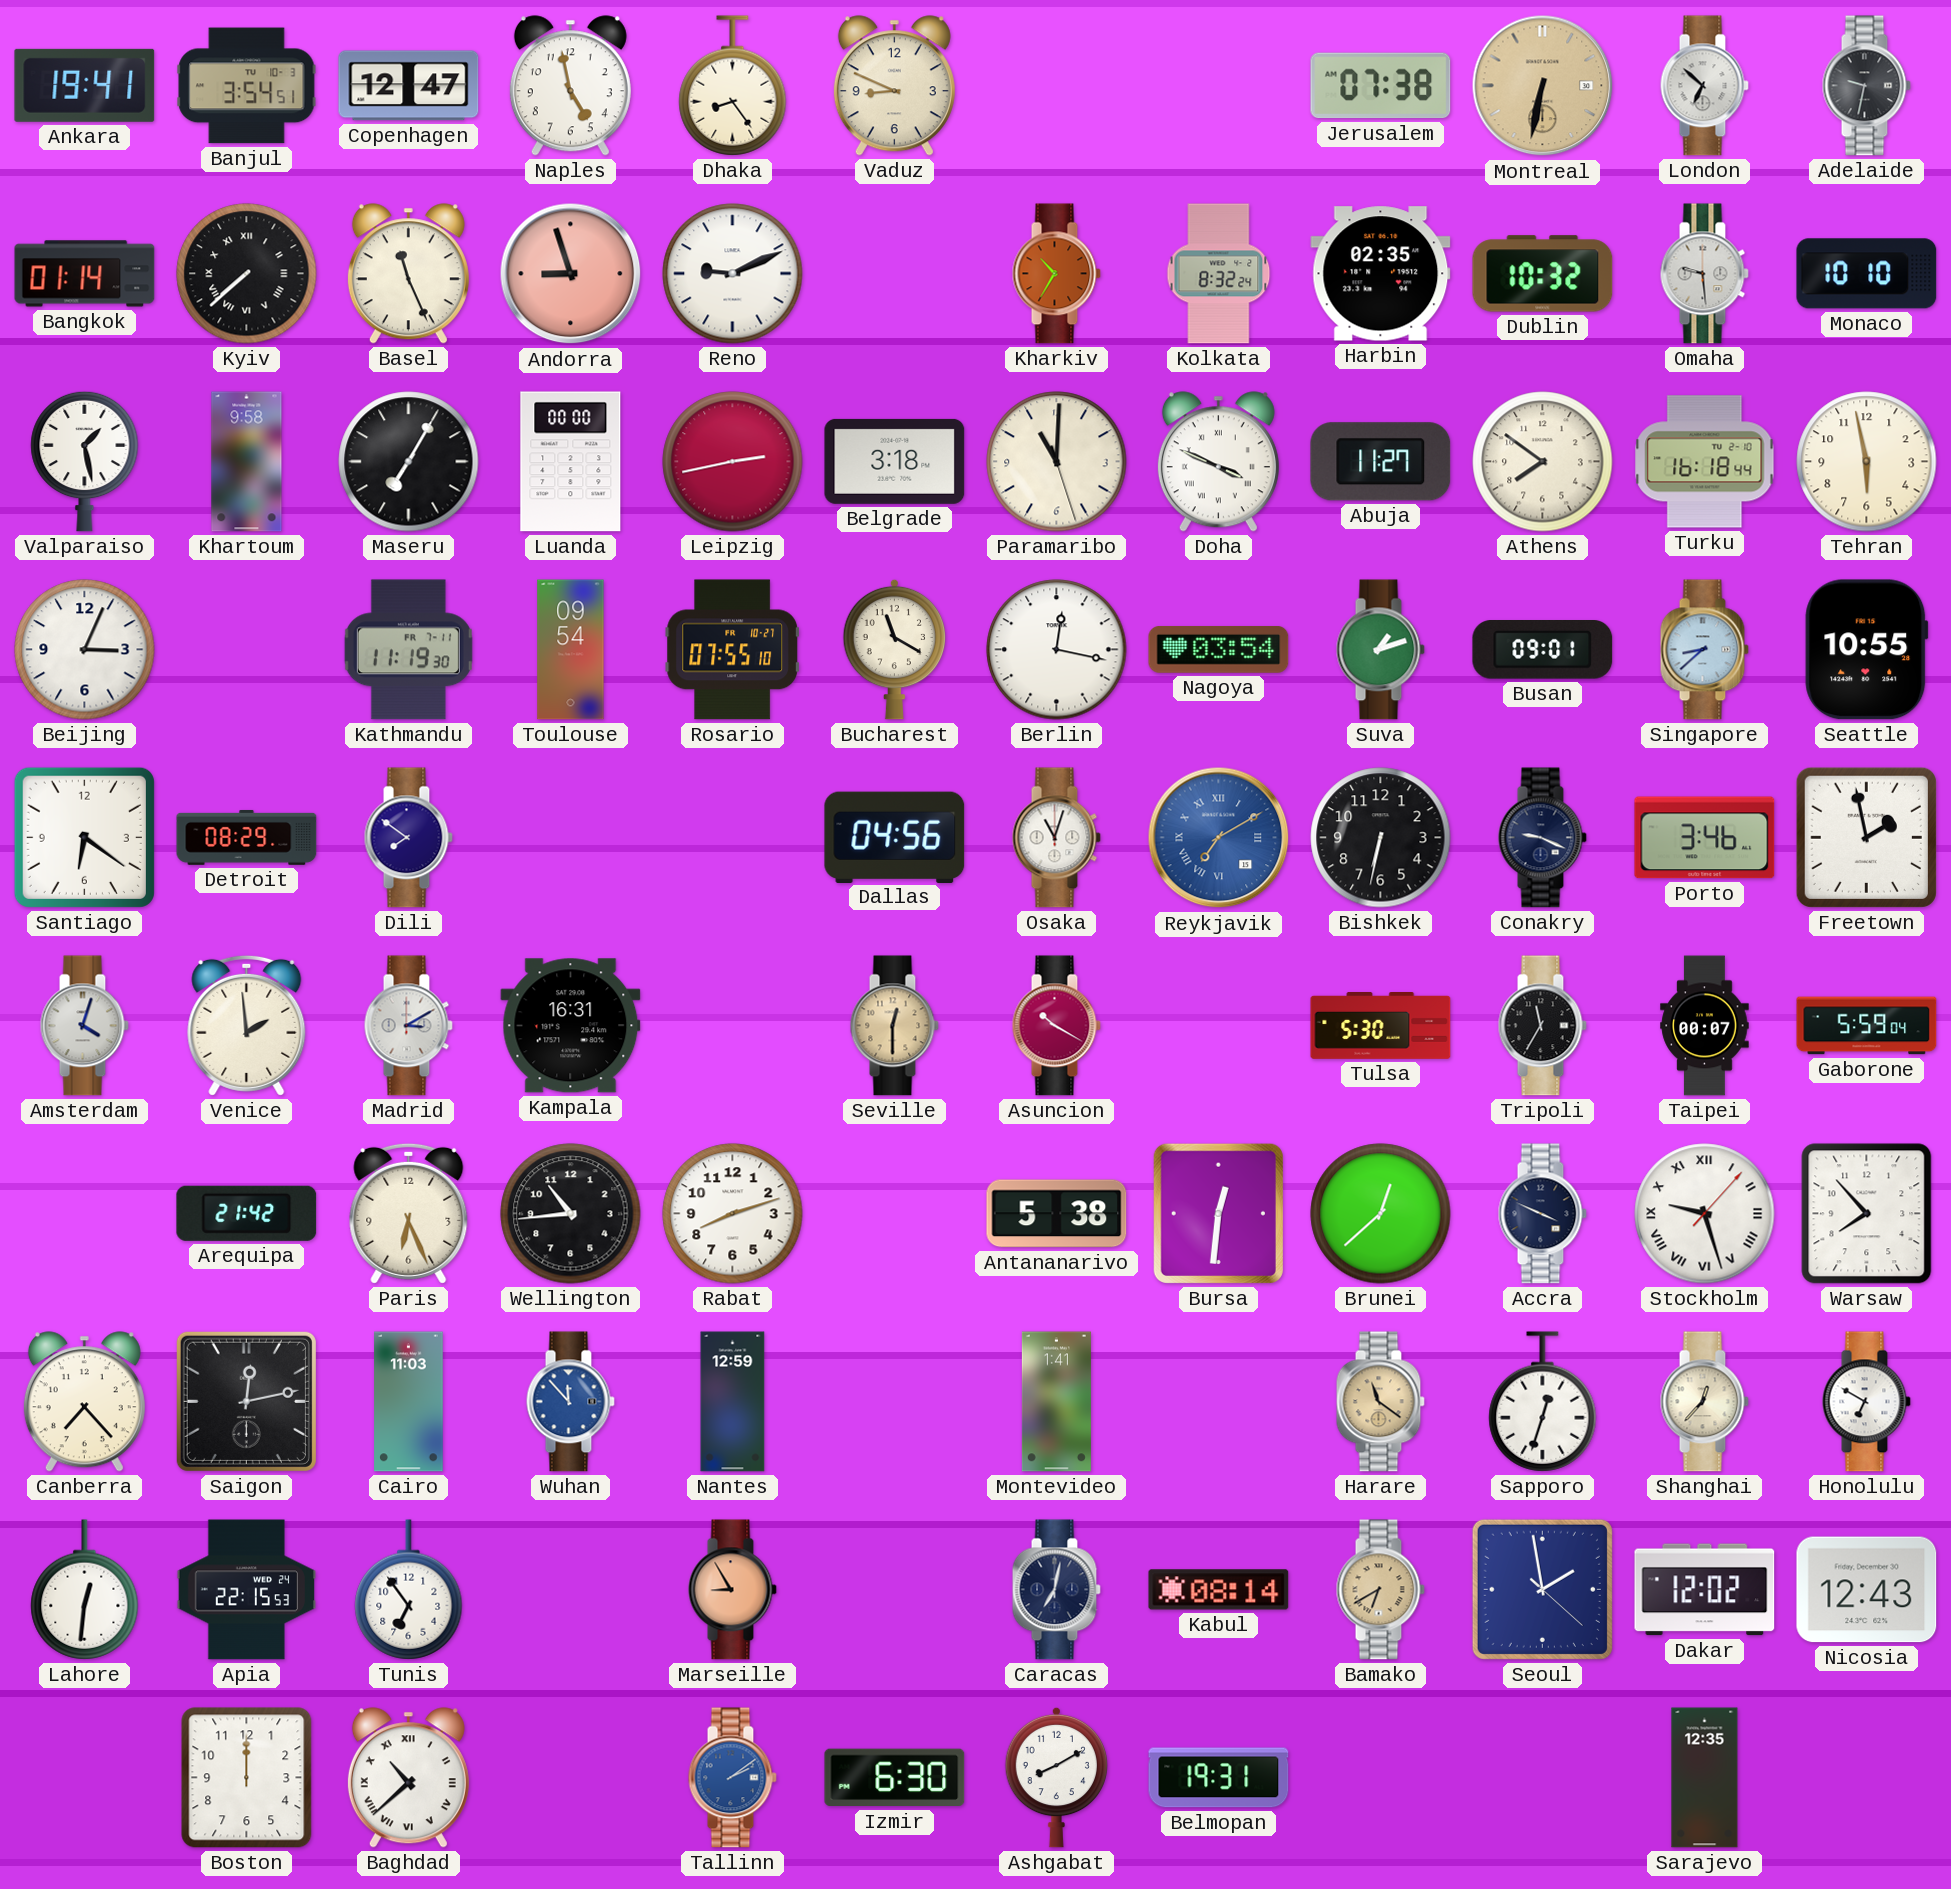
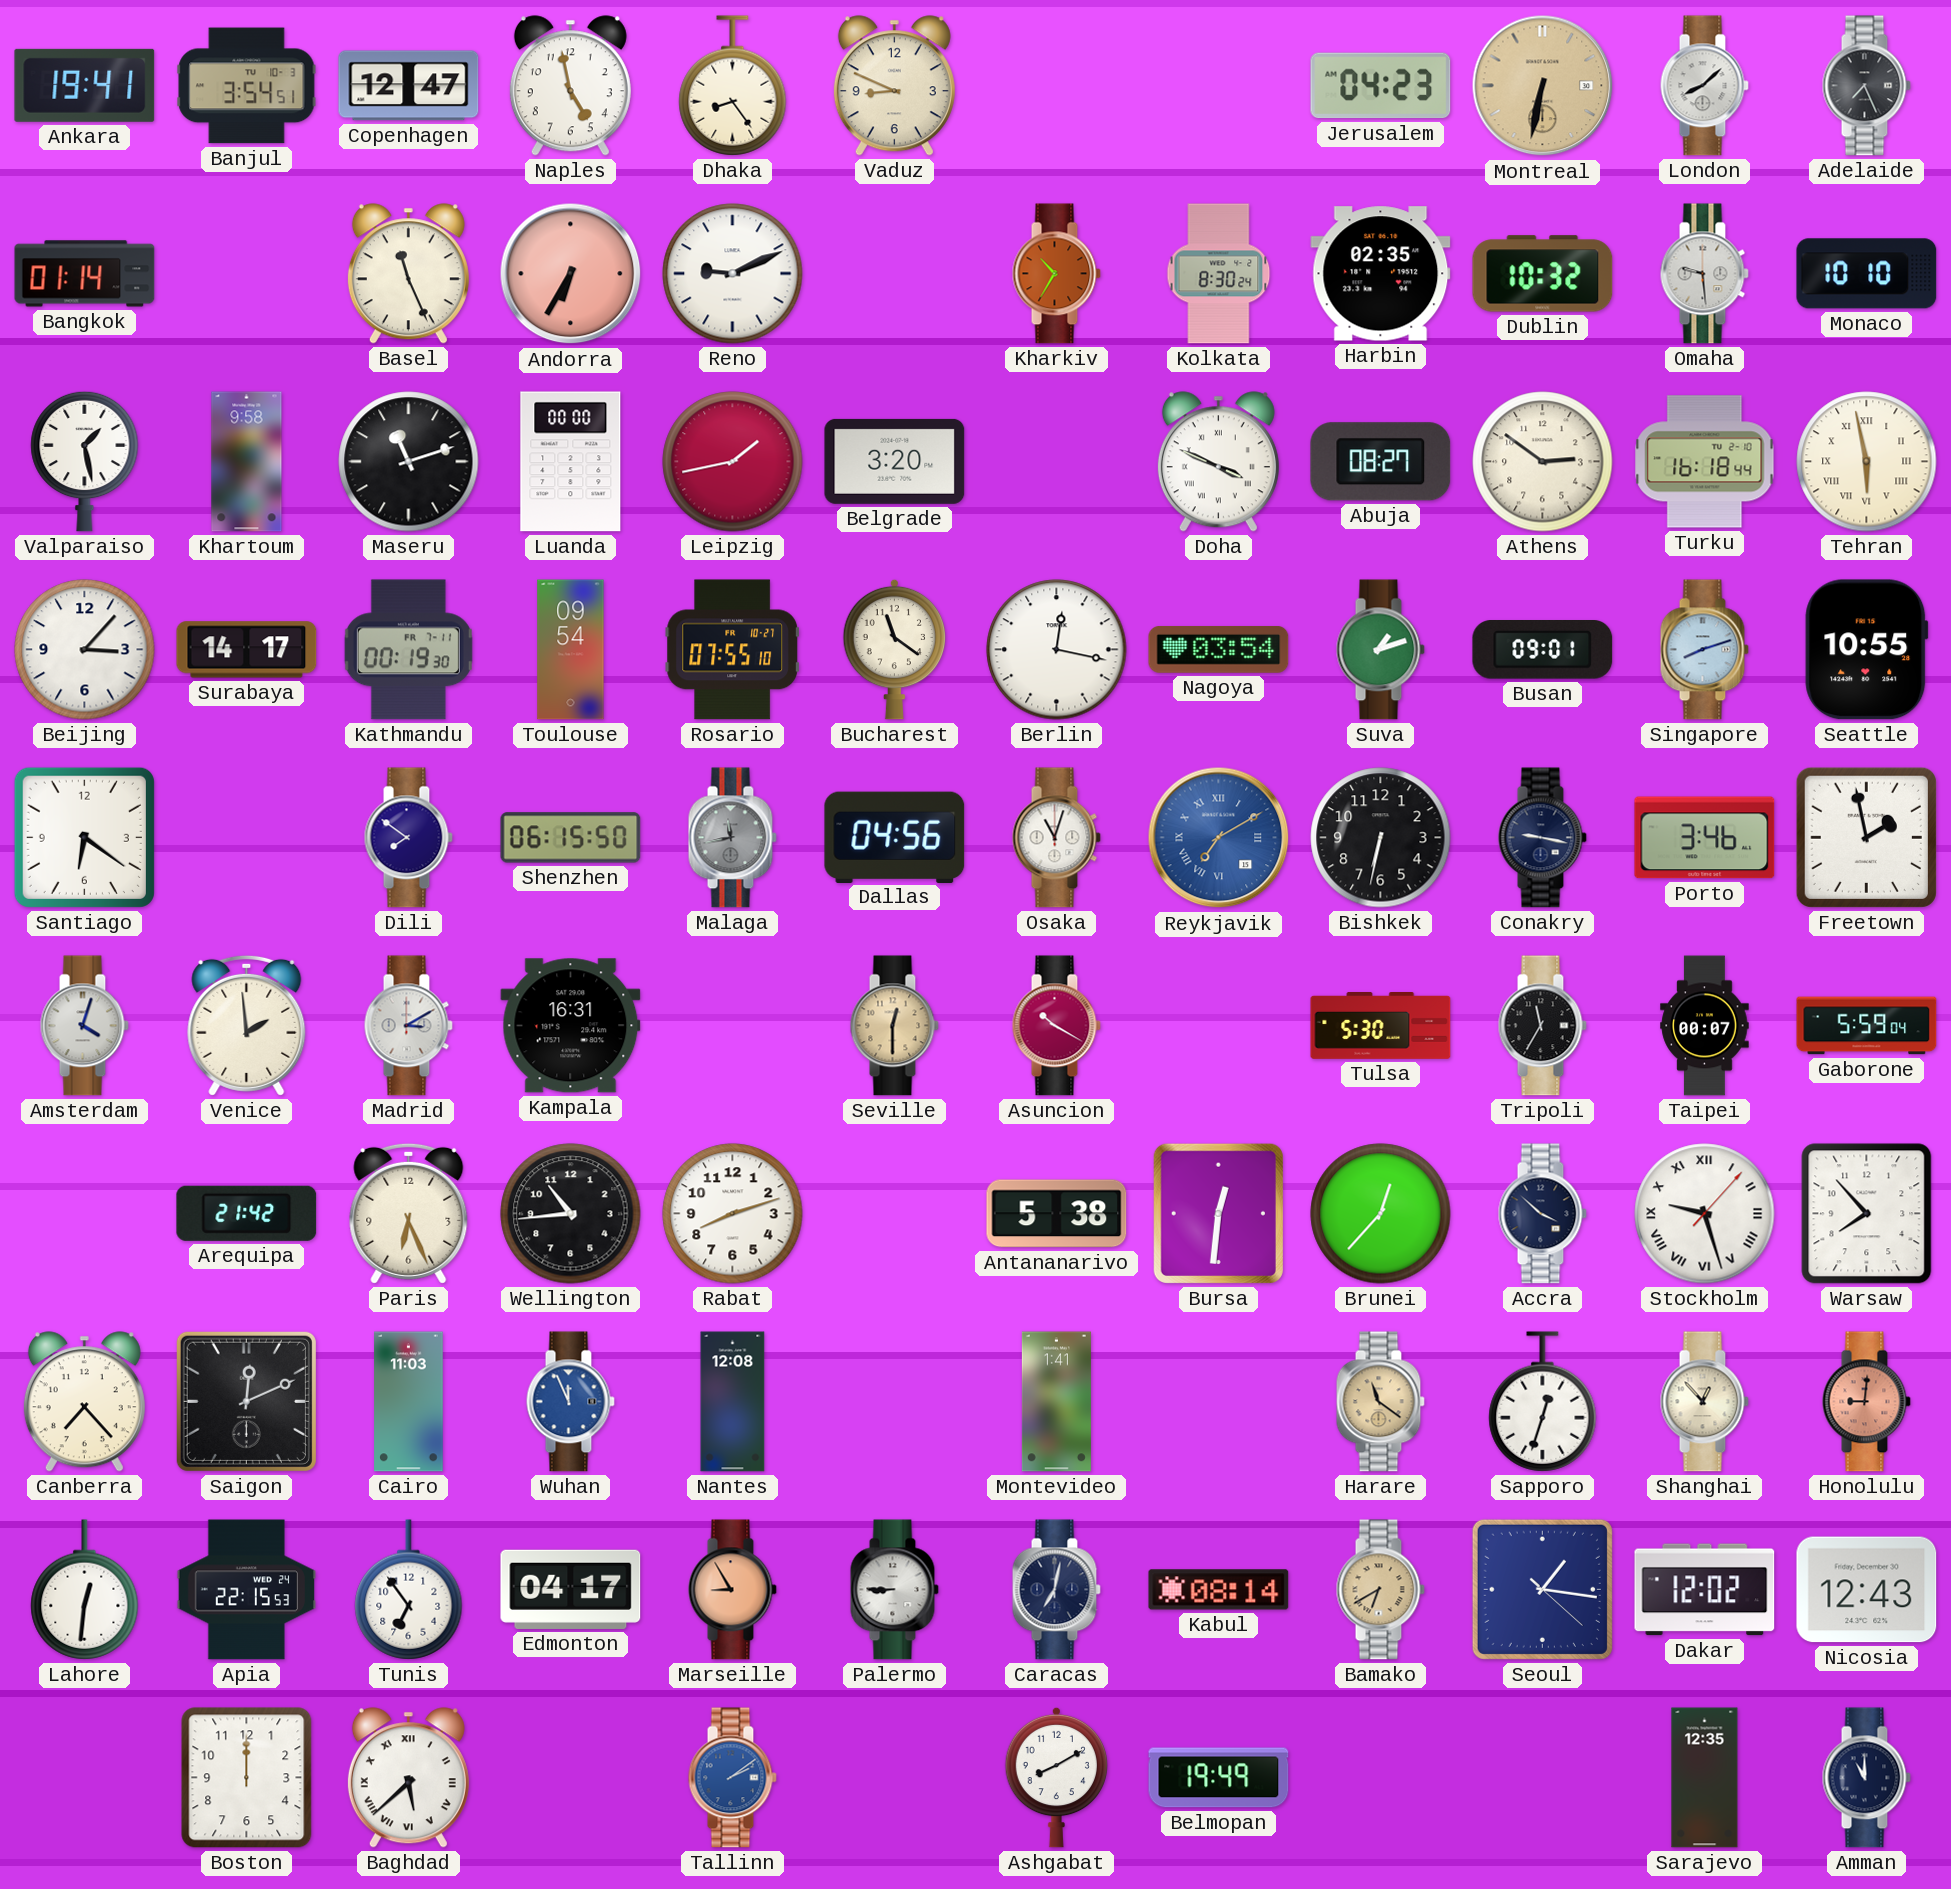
Jerusalem: 07:38 -> 04:23 (1381, 86)
London: 6:52 -> 8:08 (1704, 86)
Adelaide: 9:32 -> 7:26 (1866, 86)
Kyiv: 7:38 -> none (247, 274)
Andorra: 8:57 -> 6:35 (571, 274)
Kolkata: 8:32 -> 8:30 (1219, 274)
Maseru: 7:05 -> 11:12 (409, 462)
Leipzig: 2:43 -> 1:43 (733, 462)
Belgrade: 3:18 -> 3:20 (895, 461)
Paramaribo: 11:00 -> none (1057, 462)
Abuja: 11:27 -> 08:27 (1381, 462)
Athens: 7:51 -> 2:51 (1543, 462)
Tehran numerals: Arabic -> Roman (1867, 462)
Beijing: 3:04 -> 3:07 (85, 650)
Surabaya: none -> 14:17 (247, 650)
Kathmandu: 11:19 -> 00:19 (408, 650)
Bucharest: 11:20 -> 11:21 (894, 649)
Singapore: 8:38 -> 8:12 (1704, 650)
Detroit: 08:29 -> none (247, 837)
Shenzhen: none -> 06:15 (571, 838)
Malaga: none -> 11:43 (732, 838)
Conakry: 9:19 -> 9:17 (1542, 838)
Brunei: 12:38 -> 12:37 (1381, 1214)
Accra: 3:49 -> 3:52 (1542, 1214)
Saigon: 12:13 -> 12:11 (246, 1401)
Wuhan: 11:53 -> 11:56 (570, 1402)
Nantes: 12:59 -> 12:08 (733, 1402)
Shanghai: 12:37 -> 12:53 (1704, 1402)
Honolulu: 6:50 -> 9:01 (1866, 1402)
Honolulu dial: white -> salmon (1866, 1402)
Edmonton: none -> 04:17 (571, 1589)
Palermo: none -> 8:45 (894, 1590)
Seoul: 1:58 -> 1:16 (1542, 1589)
Baghdad: 10:38 -> 5:38 (408, 1778)
Izmir: 6:30 -> none (895, 1778)
Belmopan: 19:31 -> 19:49 (1219, 1778)
Amman: none -> 11:00 (1866, 1778)
